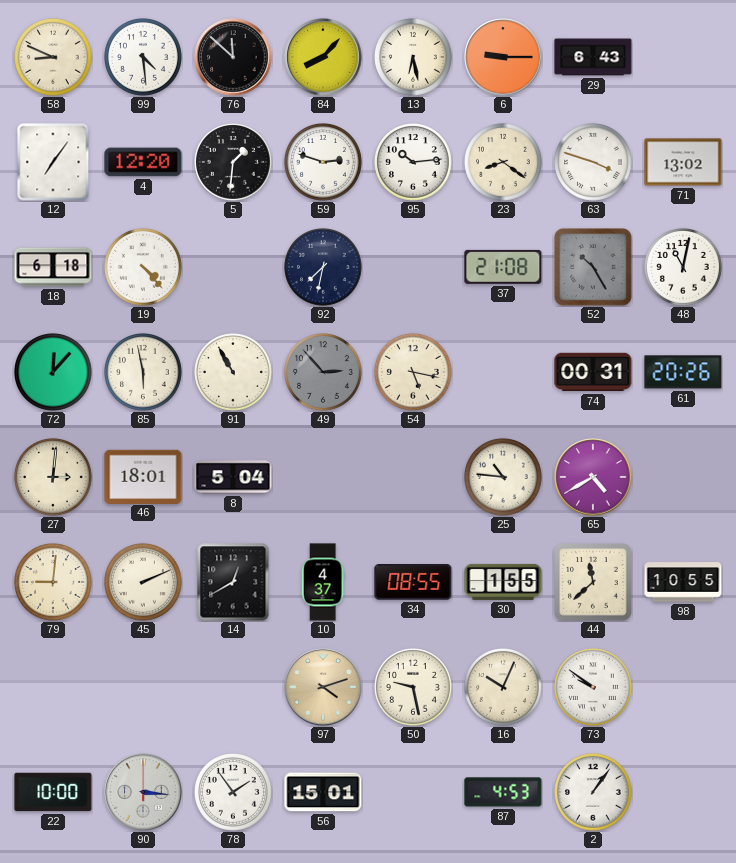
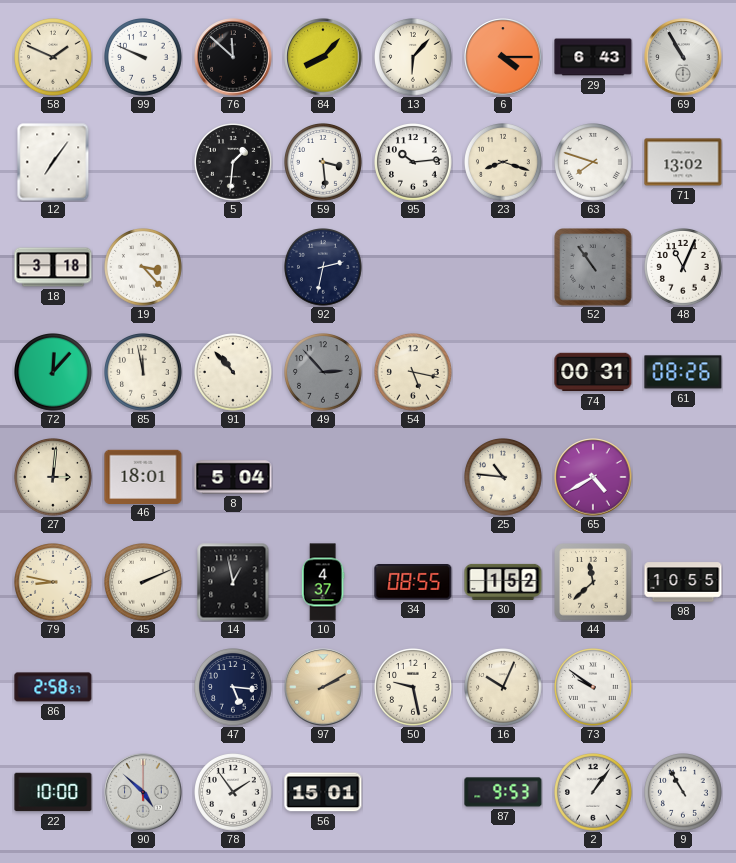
58: 8:49 -> 1:49 (54, 58)
99: 4:29 -> 9:49 (144, 58)
13: 6:28 -> 6:07 (414, 58)
6: 9:15 -> 4:15 (503, 57)
69: none -> 10:55 (683, 57)
4: 12:20 -> none (143, 162)
59: 2:48 -> 3:29 (324, 163)
23: 8:21 -> 8:18 (504, 163)
63: 3:48 -> 7:48 (594, 163)
18: 6:18 -> 3:18 (53, 267)
19: 4:23 -> 3:23 (144, 268)
92: 7:32 -> 2:32 (324, 268)
37: 21:08 -> none (503, 267)
52: 10:25 -> 10:54 (593, 267)
48: 11:02 -> 11:04 (684, 268)
85: 5:58 -> 11:58 (144, 373)
91: 10:55 -> 10:53 (234, 373)
61: 20:26 -> 08:26 (683, 372)
79: 9:01 -> 8:47 (54, 583)
14: 12:40 -> 12:58 (233, 582)
30: 1:55 -> 1:52 (503, 582)
86: none -> 2:58 (53, 687)
47: none -> 5:16 (234, 688)
97: 4:12 -> 2:10 (323, 687)
90: 3:16 -> 4:52 (143, 792)
87: 4:53 -> 9:53 (503, 792)
9: none -> 10:55 (684, 793)
